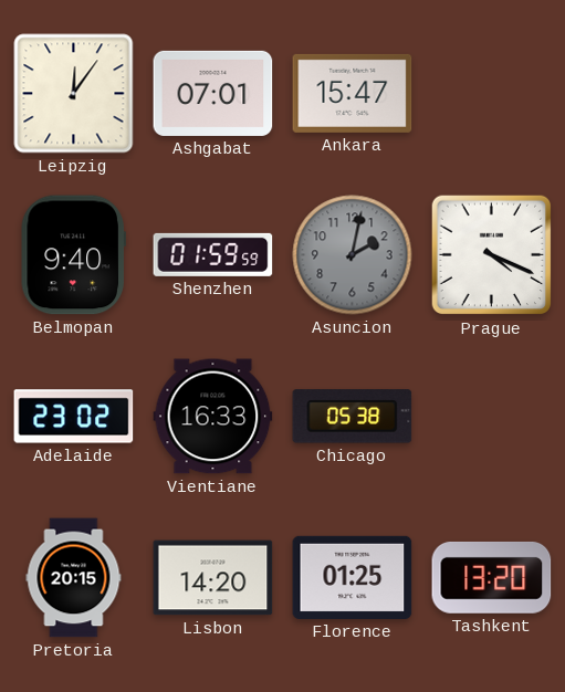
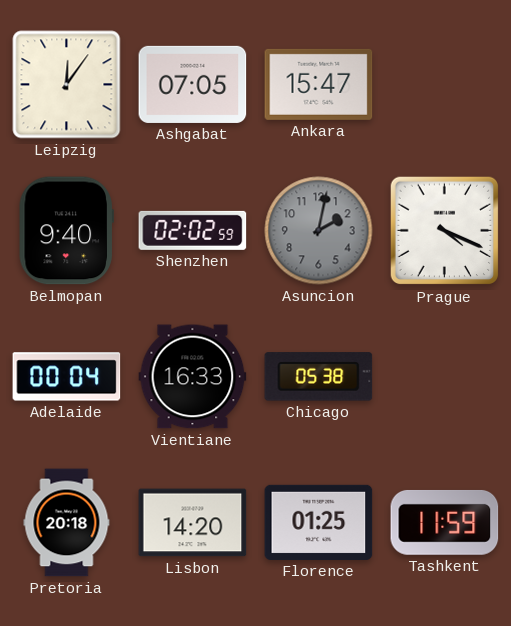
Ashgabat: 07:01 -> 07:05 (193, 84)
Shenzhen: 01:59 -> 02:02 (193, 230)
Adelaide: 23:02 -> 00:04 (67, 377)
Pretoria: 20:15 -> 20:18 (67, 523)
Tashkent: 13:20 -> 11:59 (445, 522)
